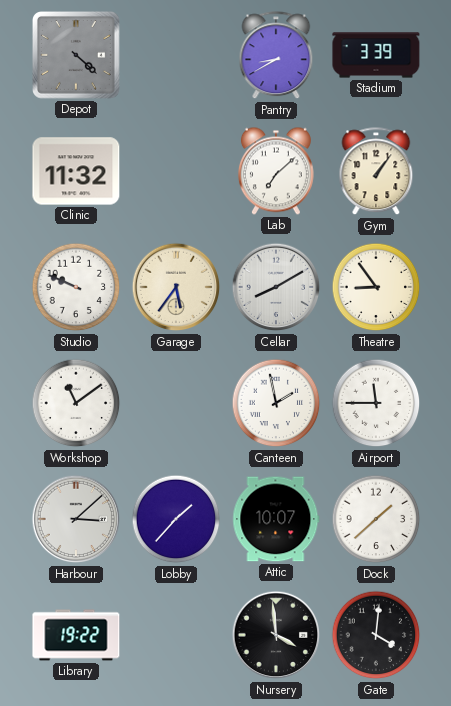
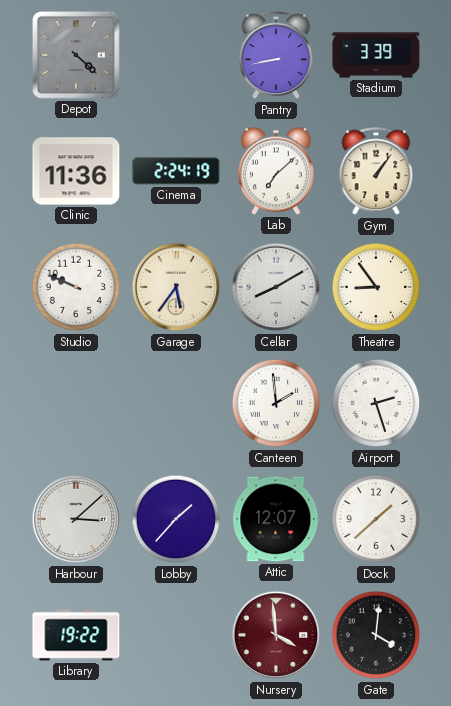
Pantry: 8:40 -> 8:43 (276, 56)
Clinic: 11:32 -> 11:36 (76, 171)
Cinema: none -> 2:24 (176, 171)
Workshop: 11:09 -> none (76, 403)
Canteen: 1:58 -> 1:59 (276, 403)
Airport: 11:45 -> 2:27 (376, 403)
Attic: 10:07 -> 12:07 (276, 519)
Nursery dial: black -> burgundy (276, 635)
